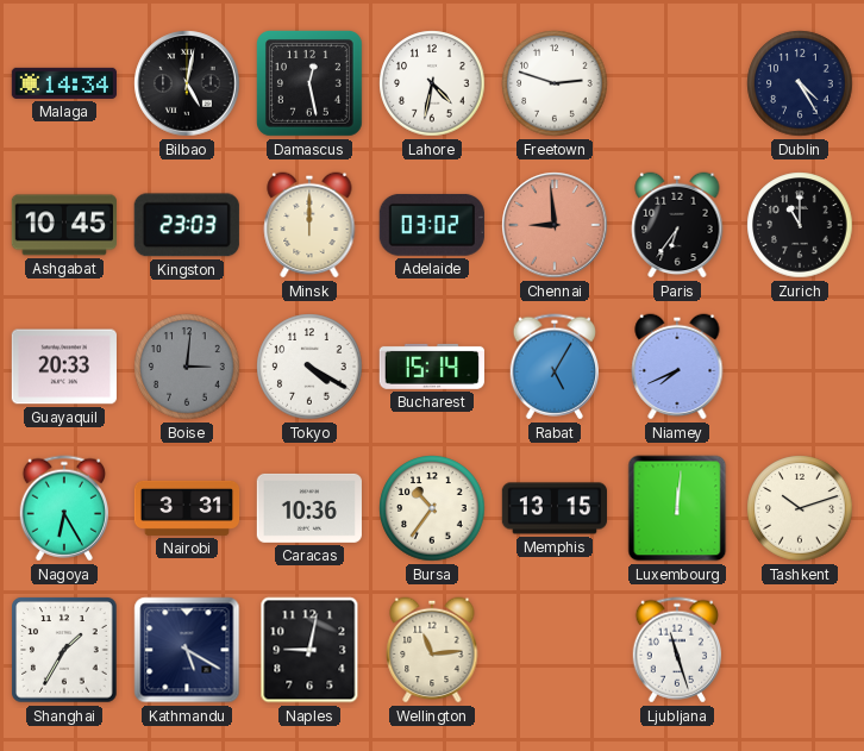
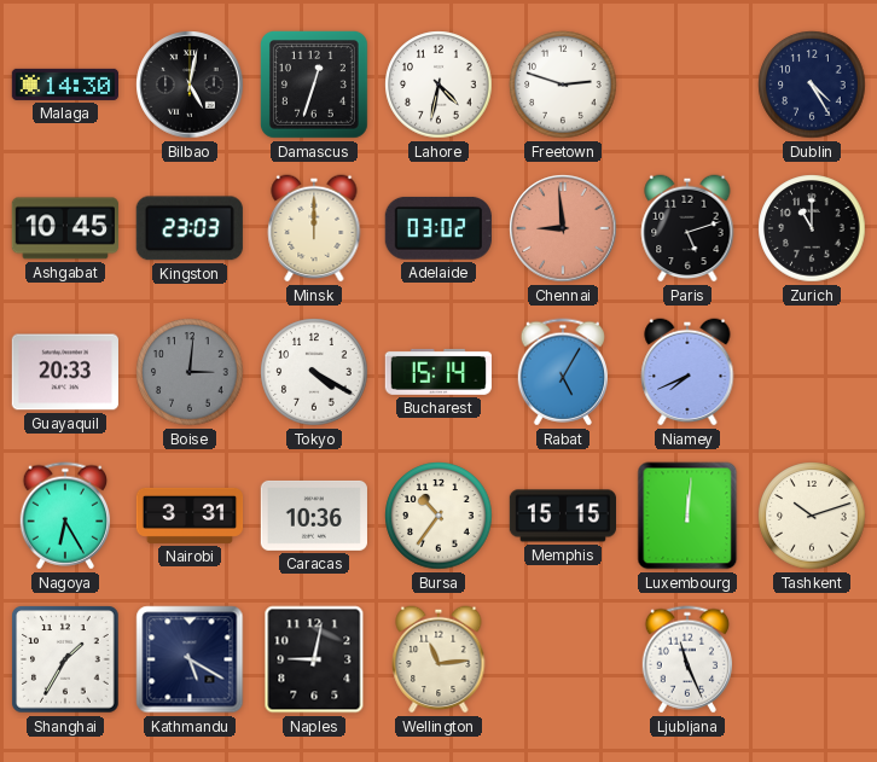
Malaga: 14:34 -> 14:30 (64, 85)
Damascus: 12:28 -> 12:33 (314, 85)
Paris: 6:36 -> 5:12 (687, 228)
Memphis: 13:15 -> 15:15 (562, 516)
Ljubljana: 11:27 -> 11:26 (686, 659)
